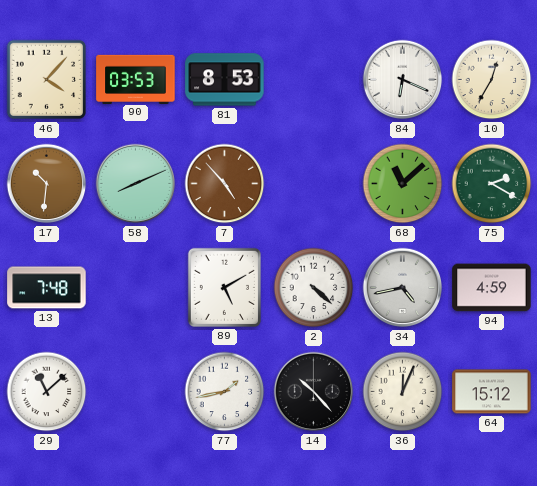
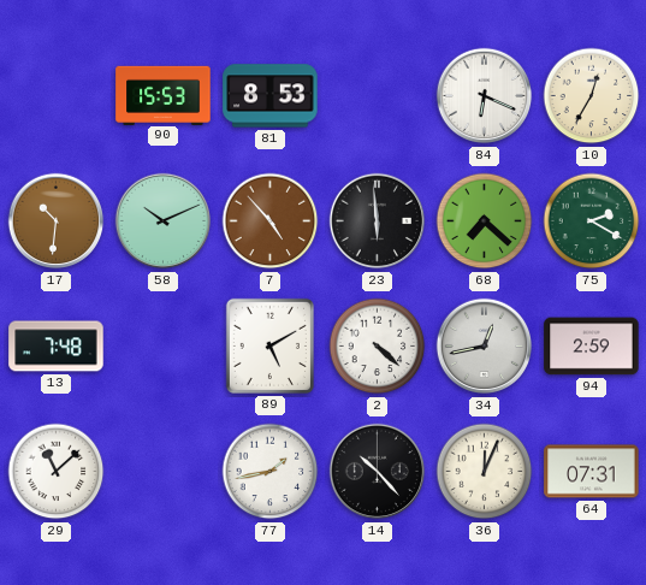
46: 4:07 -> none (47, 80)
90: 03:53 -> 15:53 (164, 95)
58: 8:11 -> 10:11 (164, 221)
23: none -> 5:59 (378, 221)
68: 11:08 -> 7:22 (485, 221)
34: 4:43 -> 12:43 (485, 347)
94: 4:59 -> 2:59 (592, 347)
64: 15:12 -> 07:31 (592, 472)
